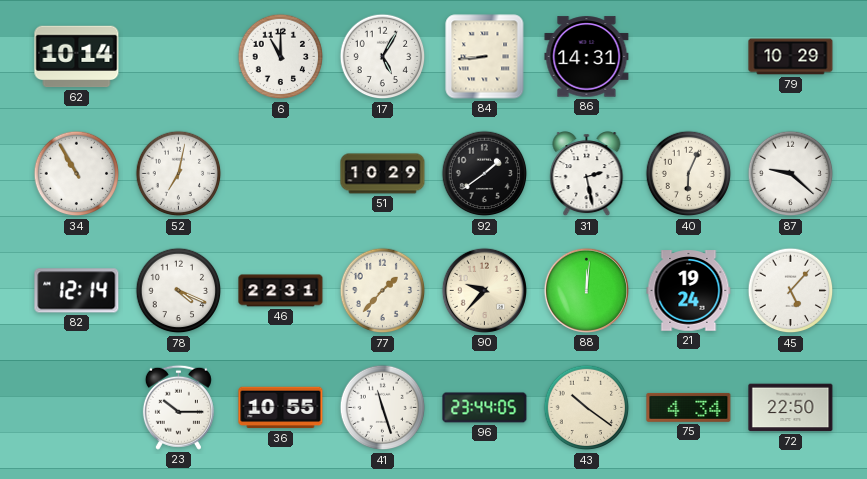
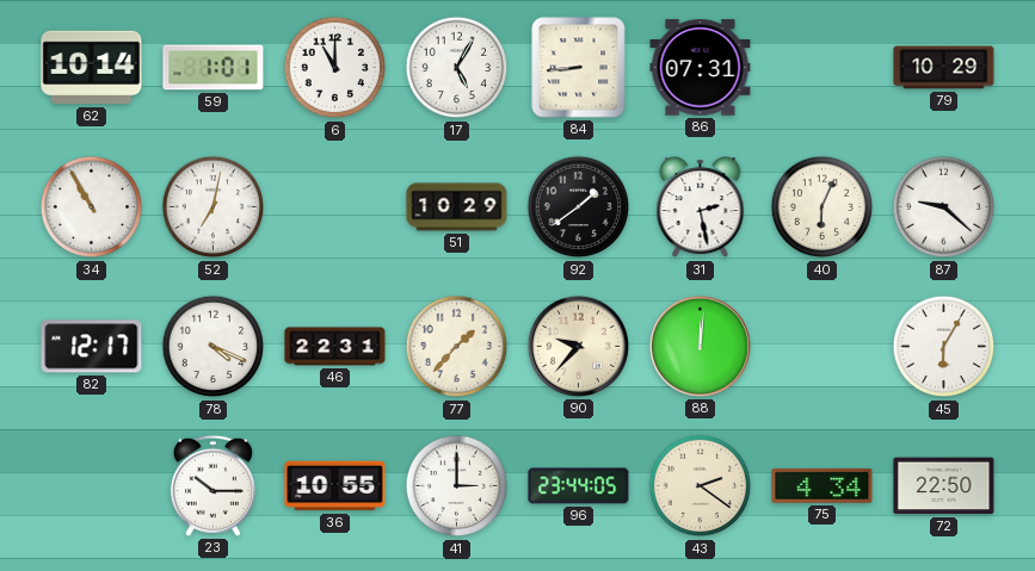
59: none -> 1:01 (214, 68)
86: 14:31 -> 07:31 (701, 68)
82: 12:14 -> 12:17 (92, 347)
21: 19:24 -> none (689, 291)
45: 5:07 -> 6:05 (944, 347)
41: 11:27 -> 3:00 (457, 486)
43: 10:21 -> 2:21 (701, 486)
